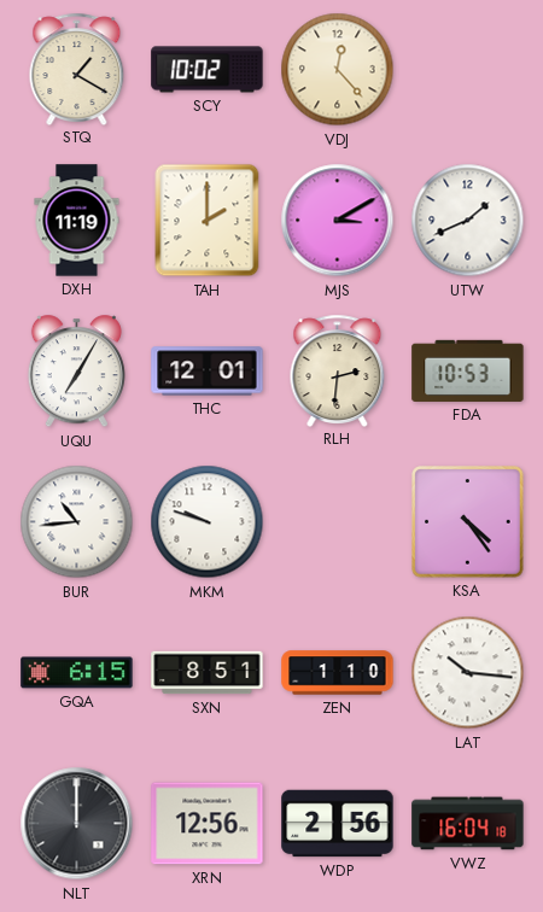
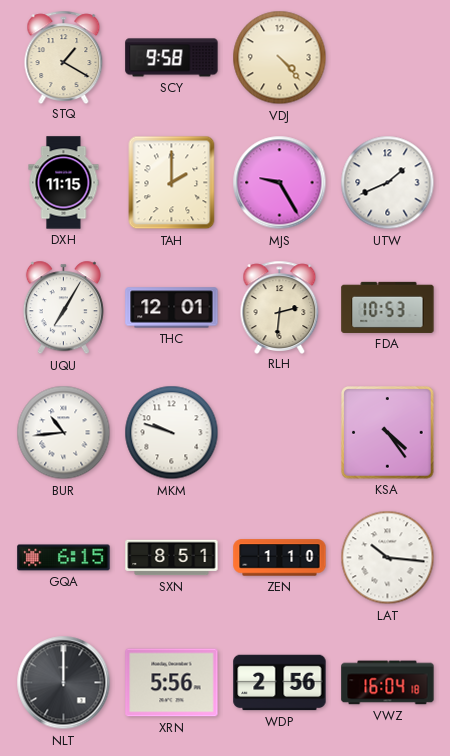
SCY: 10:02 -> 9:58 (172, 58)
VDJ: 12:23 -> 4:23 (280, 58)
DXH: 11:19 -> 11:15 (64, 183)
MJS: 3:10 -> 9:25 (280, 183)
XRN: 12:56 -> 5:56 (172, 683)
